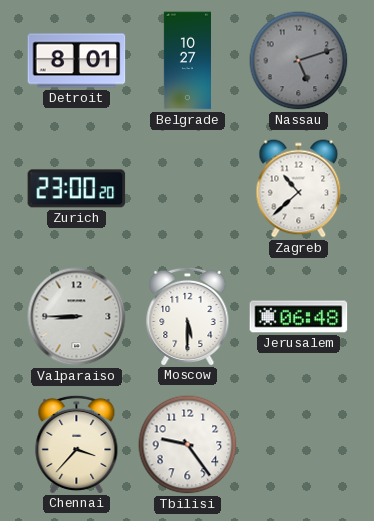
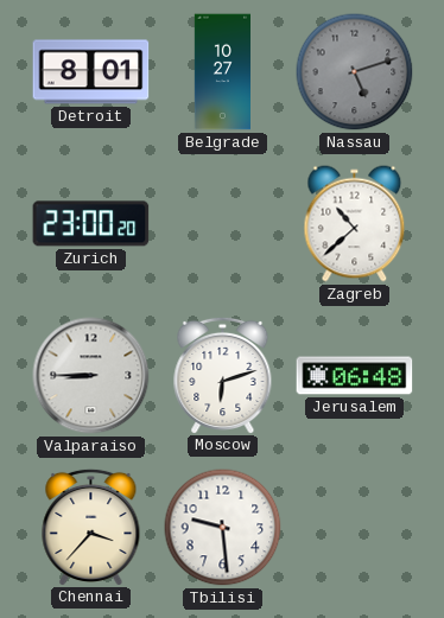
Moscow: 5:30 -> 6:12 (223, 375)
Tbilisi: 9:24 -> 9:29 (223, 528)
